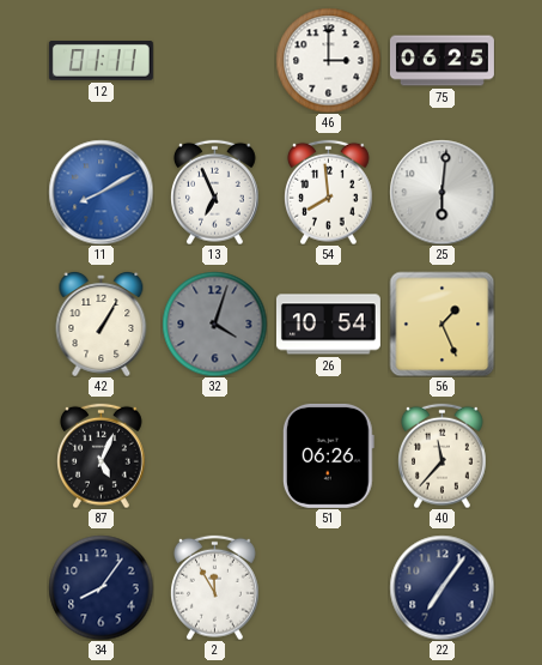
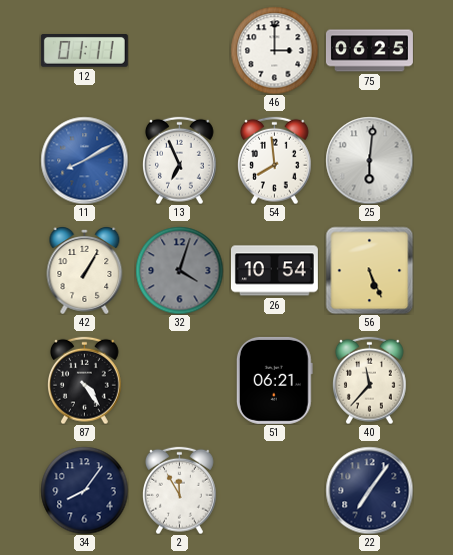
56: 1:26 -> 5:26 (369, 270)
87: 5:04 -> 4:24 (85, 380)
51: 06:26 -> 06:21 (274, 380)
